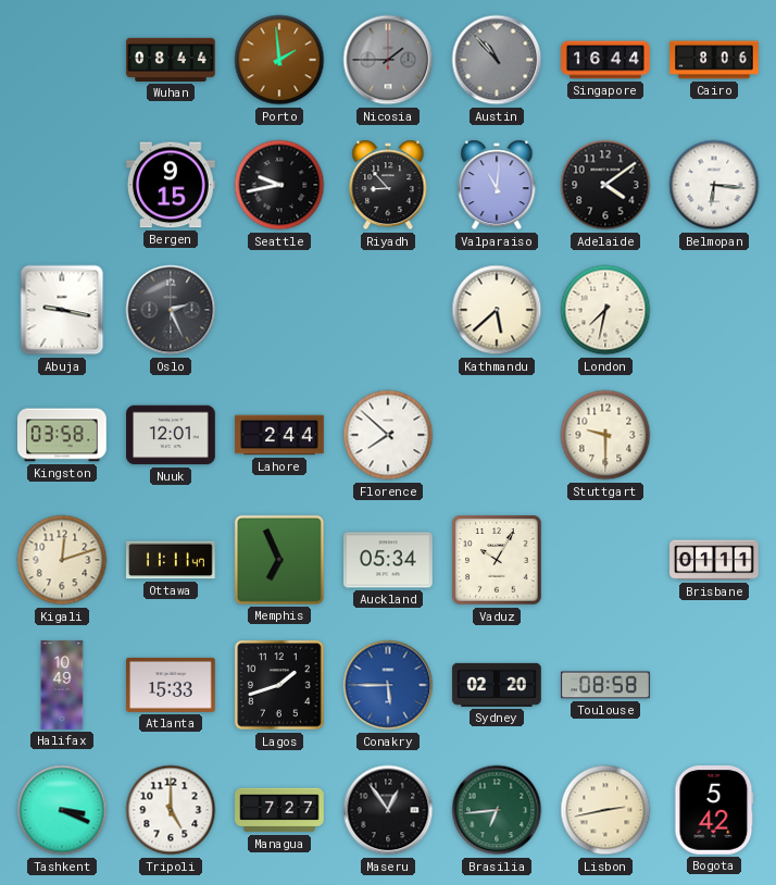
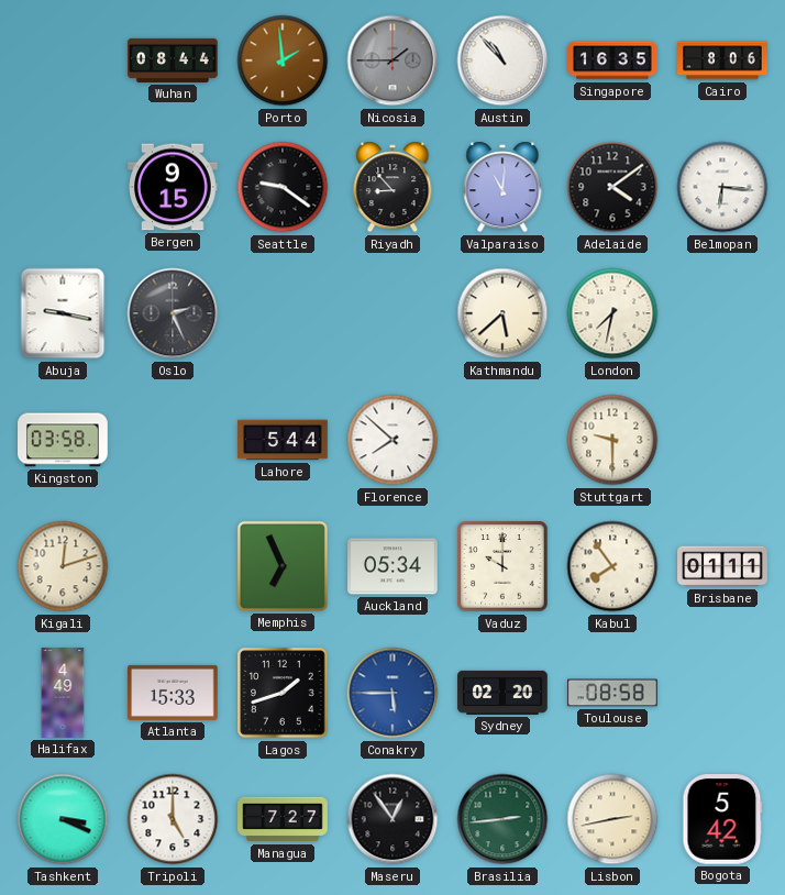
Austin dial: grey -> white (502, 60)
Singapore: 16:44 -> 16:35 (612, 60)
Seattle: 9:43 -> 9:21 (283, 187)
Nuuk: 12:01 -> none (171, 435)
Lahore: 2:44 -> 5:44 (283, 440)
Ottawa: 11:11 -> none (172, 560)
Vaduz: 10:05 -> 10:00 (502, 566)
Kabul: none -> 7:54 (612, 566)
Halifax: 10:49 -> 4:49 (63, 693)
Brasilia: 6:44 -> 2:44 (502, 819)
